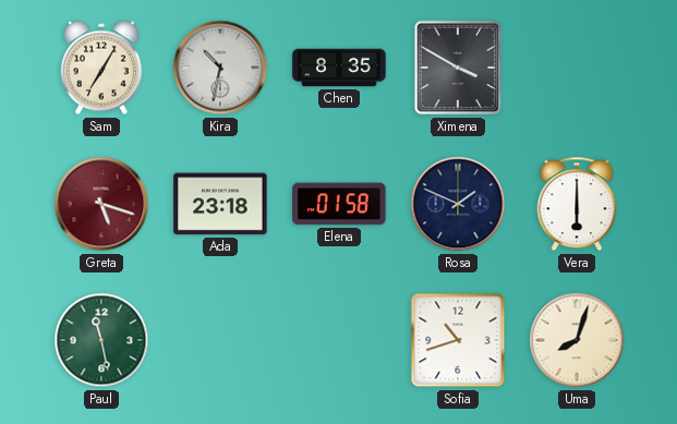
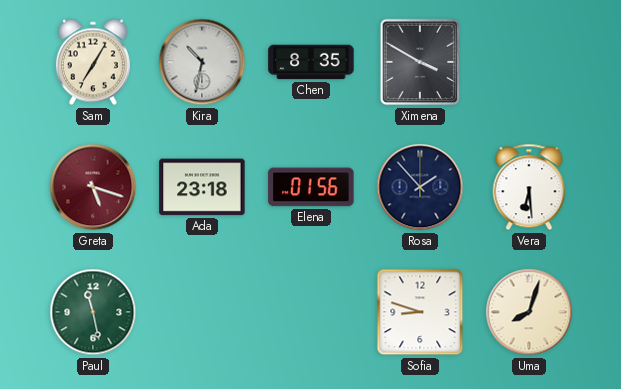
Elena: 01:58 -> 01:56 (311, 187)
Rosa: 1:49 -> 1:53 (420, 187)
Vera: 6:00 -> 6:29 (529, 187)
Sofia: 10:42 -> 8:48 (420, 312)
